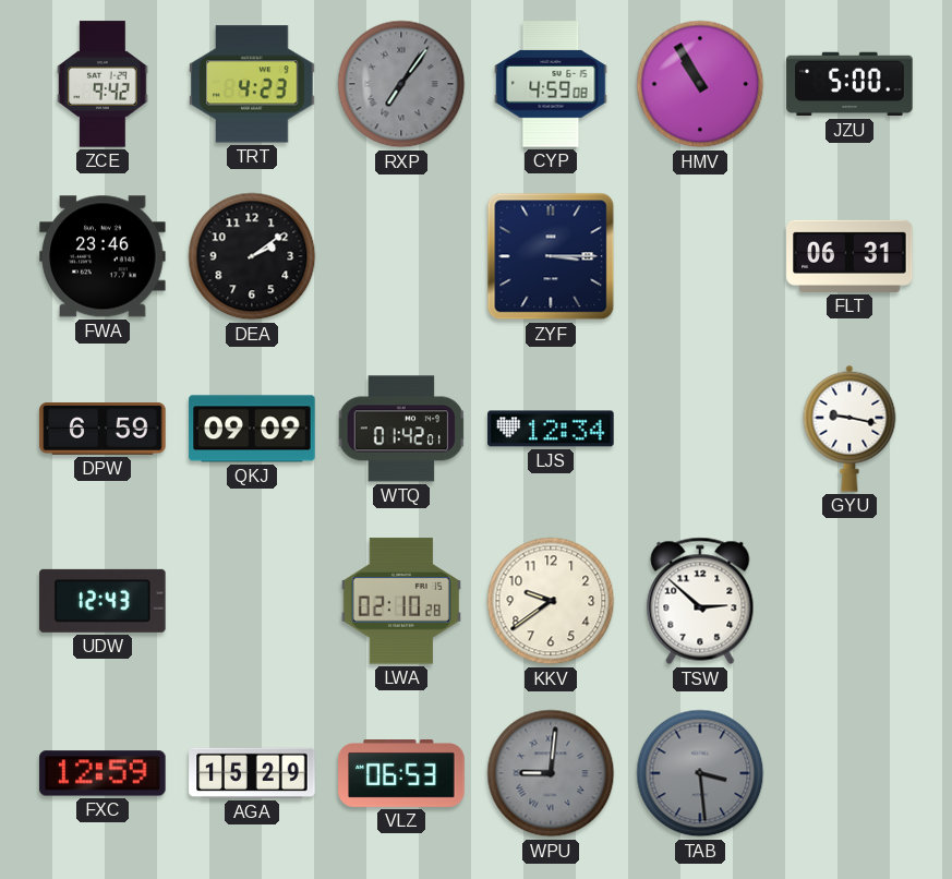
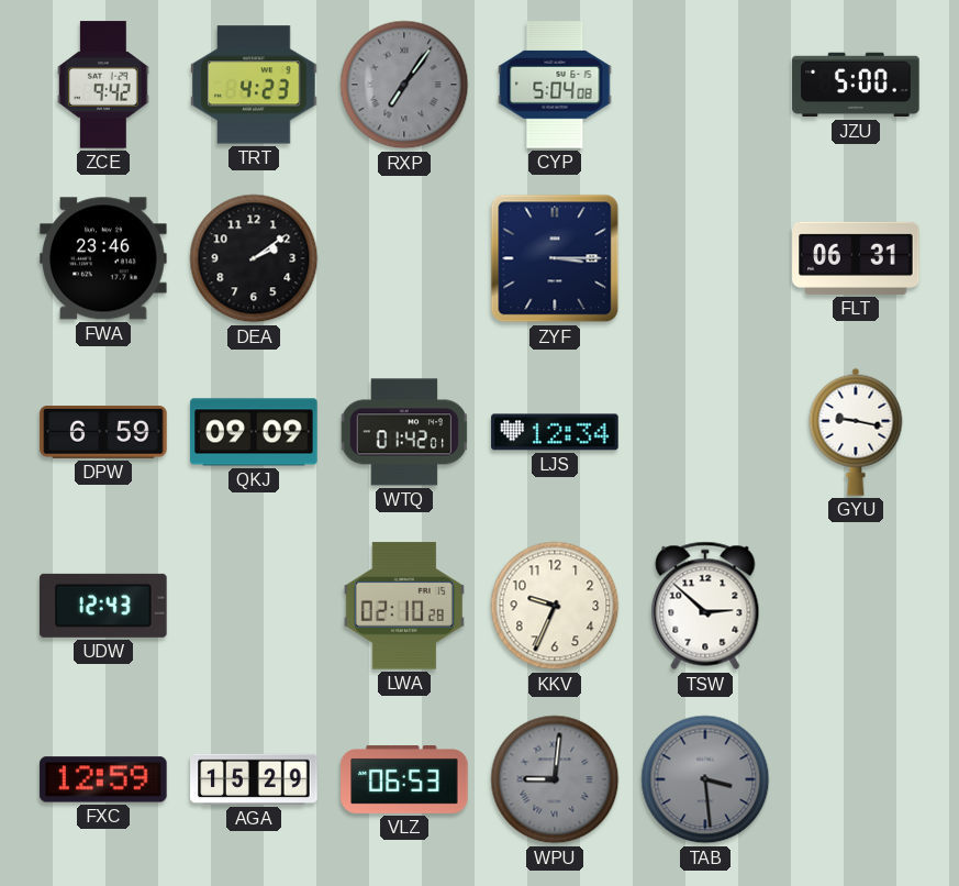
CYP: 4:59 -> 5:04 (555, 85)
HMV: 10:55 -> none (700, 84)
KKV: 9:39 -> 9:34 (555, 606)
